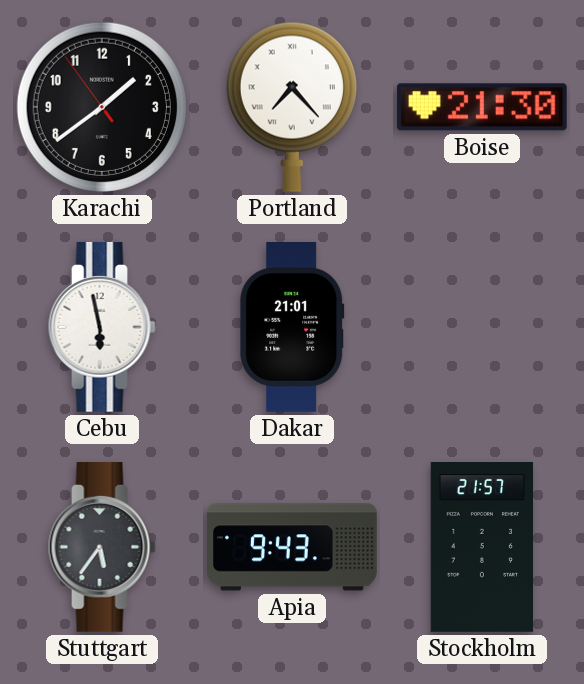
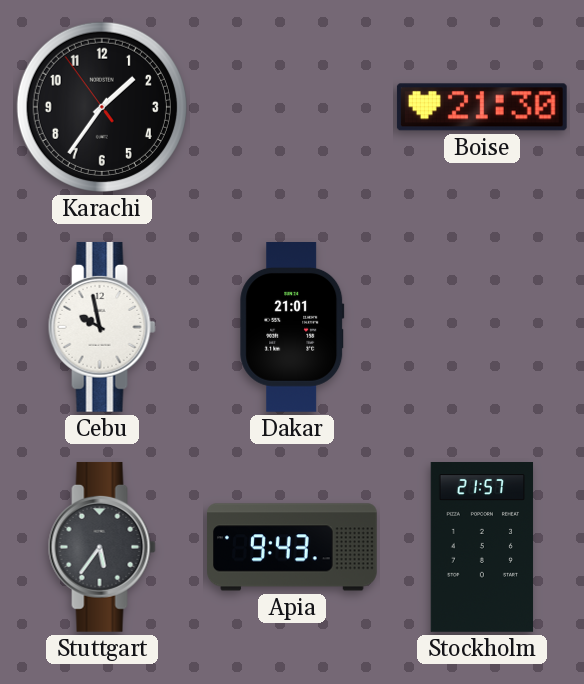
Karachi: 1:38 -> 1:35 (102, 107)
Portland: 7:23 -> none (292, 107)
Cebu: 5:58 -> 9:58 (102, 327)
